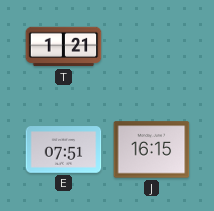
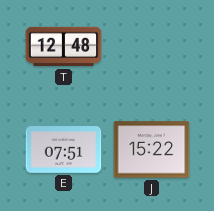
T: 1:21 -> 12:48 (64, 47)
J: 16:15 -> 15:22 (152, 150)
